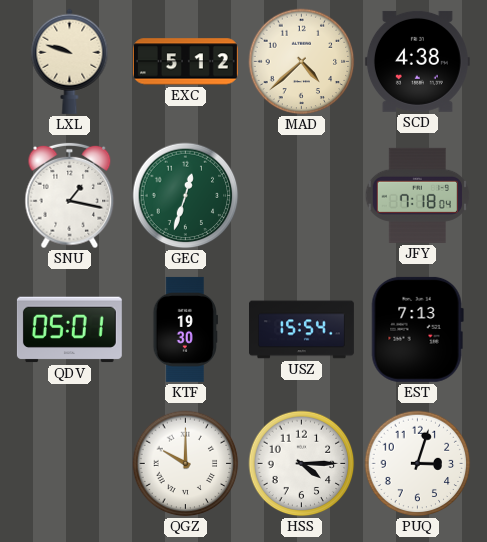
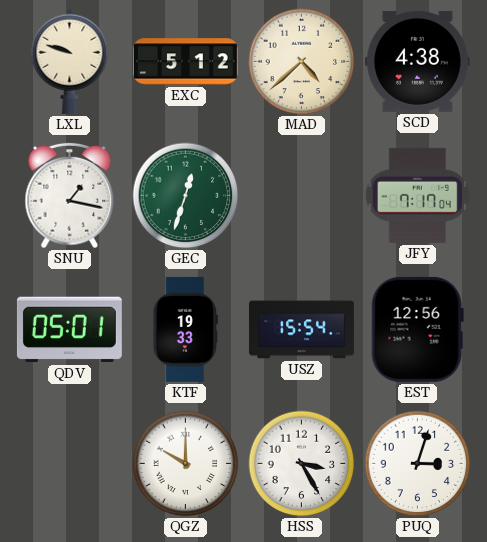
JFY: 7:18 -> 7:17 (418, 195)
KTF: 19:30 -> 19:33 (185, 329)
EST: 7:13 -> 12:56 (417, 329)
HSS: 4:15 -> 3:25 (302, 464)
